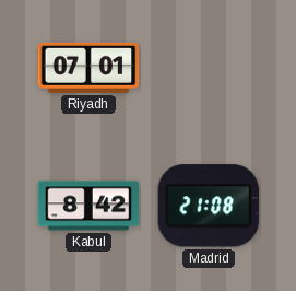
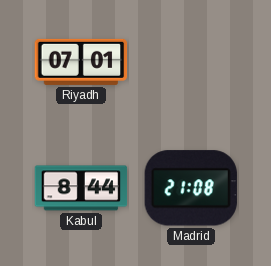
Kabul: 8:42 -> 8:44 (81, 188)
